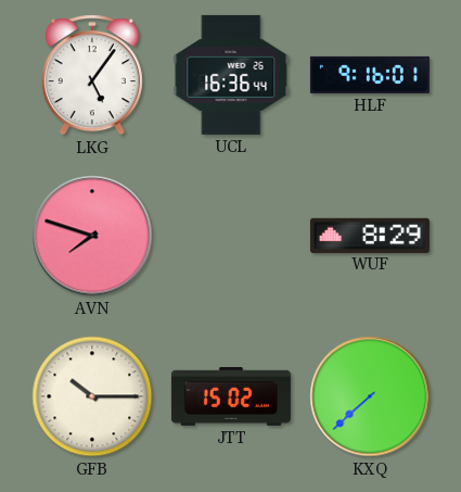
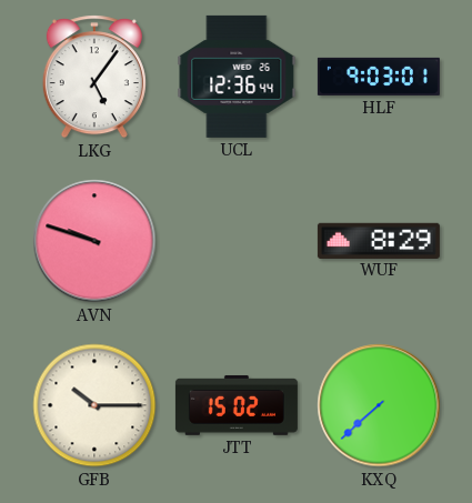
UCL: 16:36 -> 12:36 (237, 77)
HLF: 9:16 -> 9:03 (379, 77)
AVN: 7:48 -> 9:48 (94, 241)
